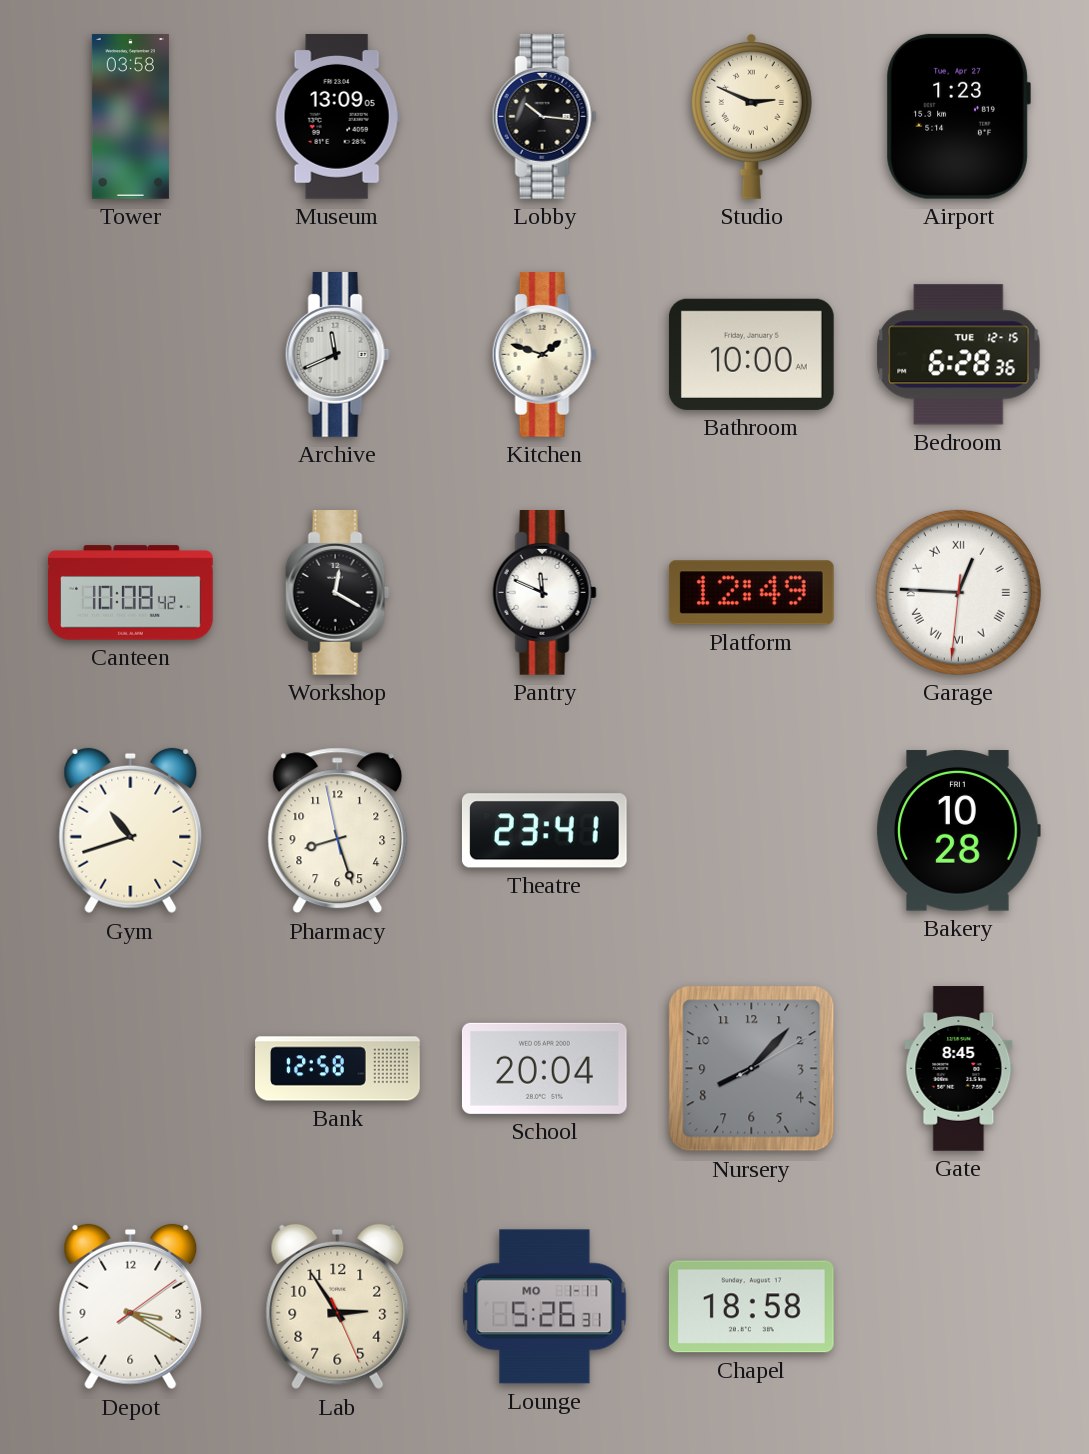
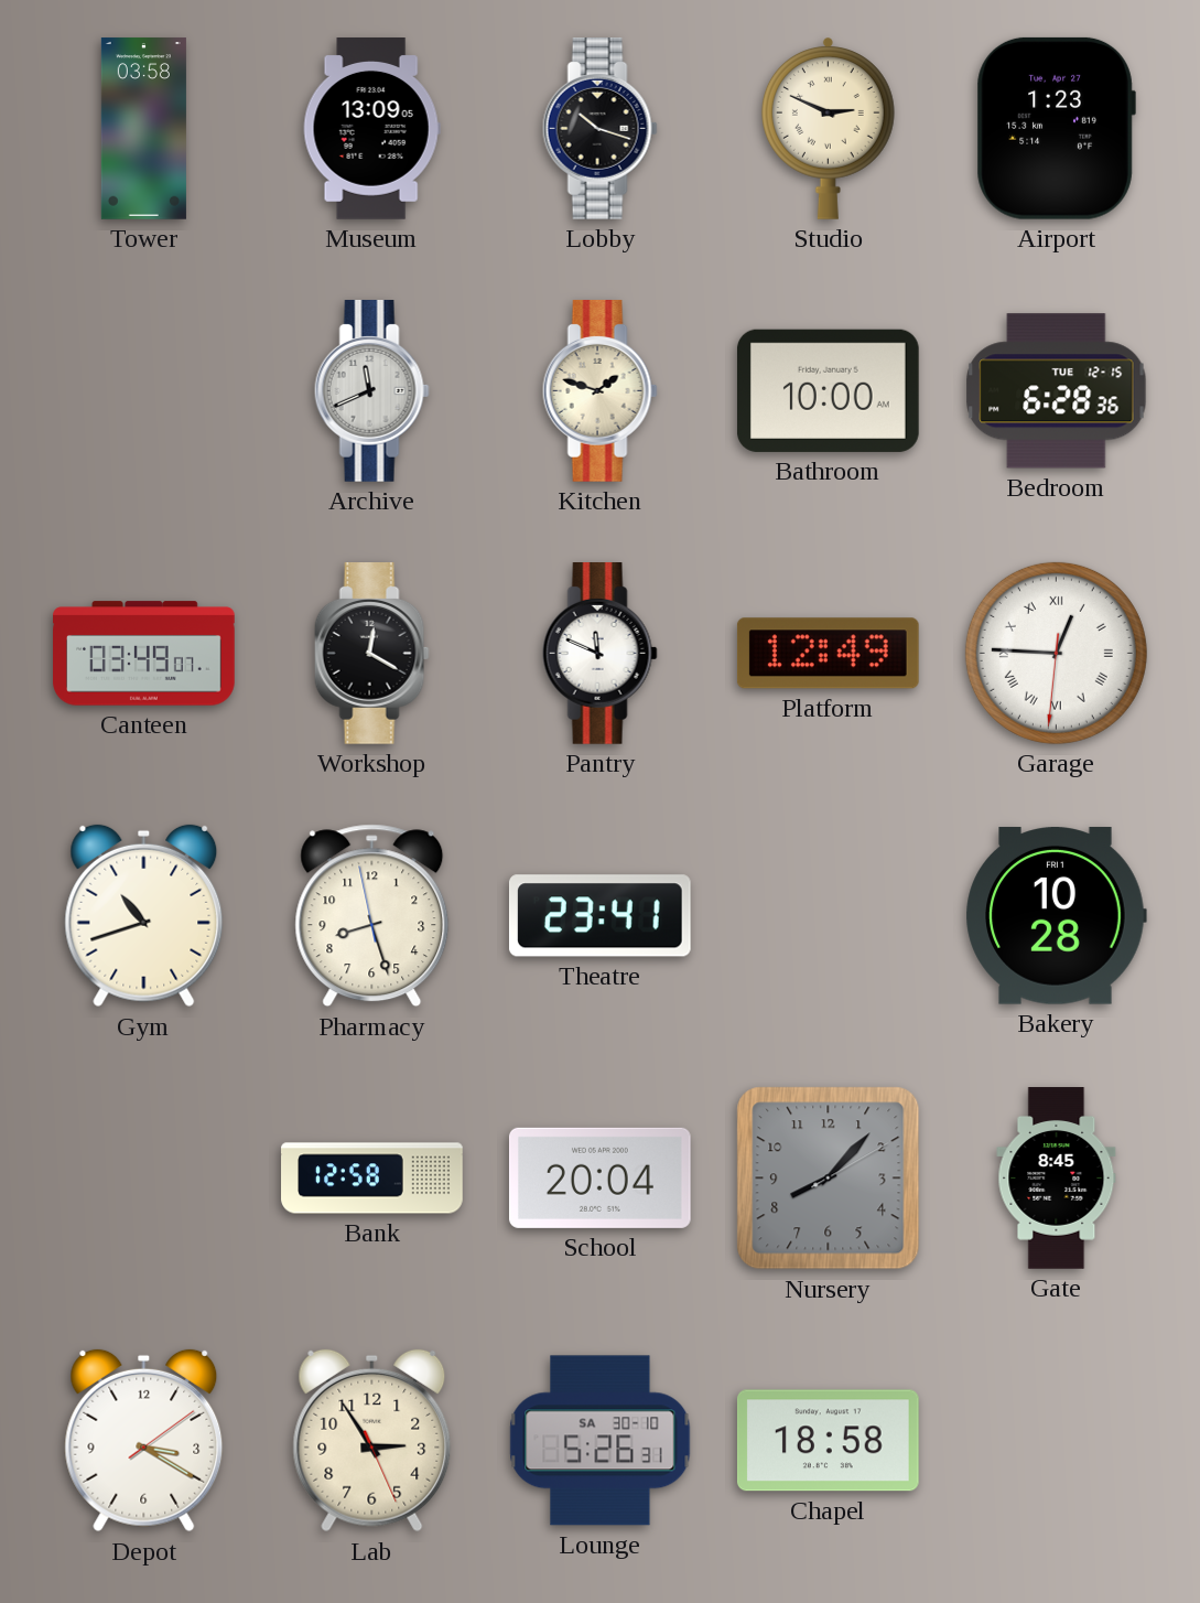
Lobby: 10:16 -> 10:18 (599, 129)
Canteen: 10:08 -> 03:49 (144, 654)
Lounge date: MO 1-11 -> SA 30-10 (601, 1441)
